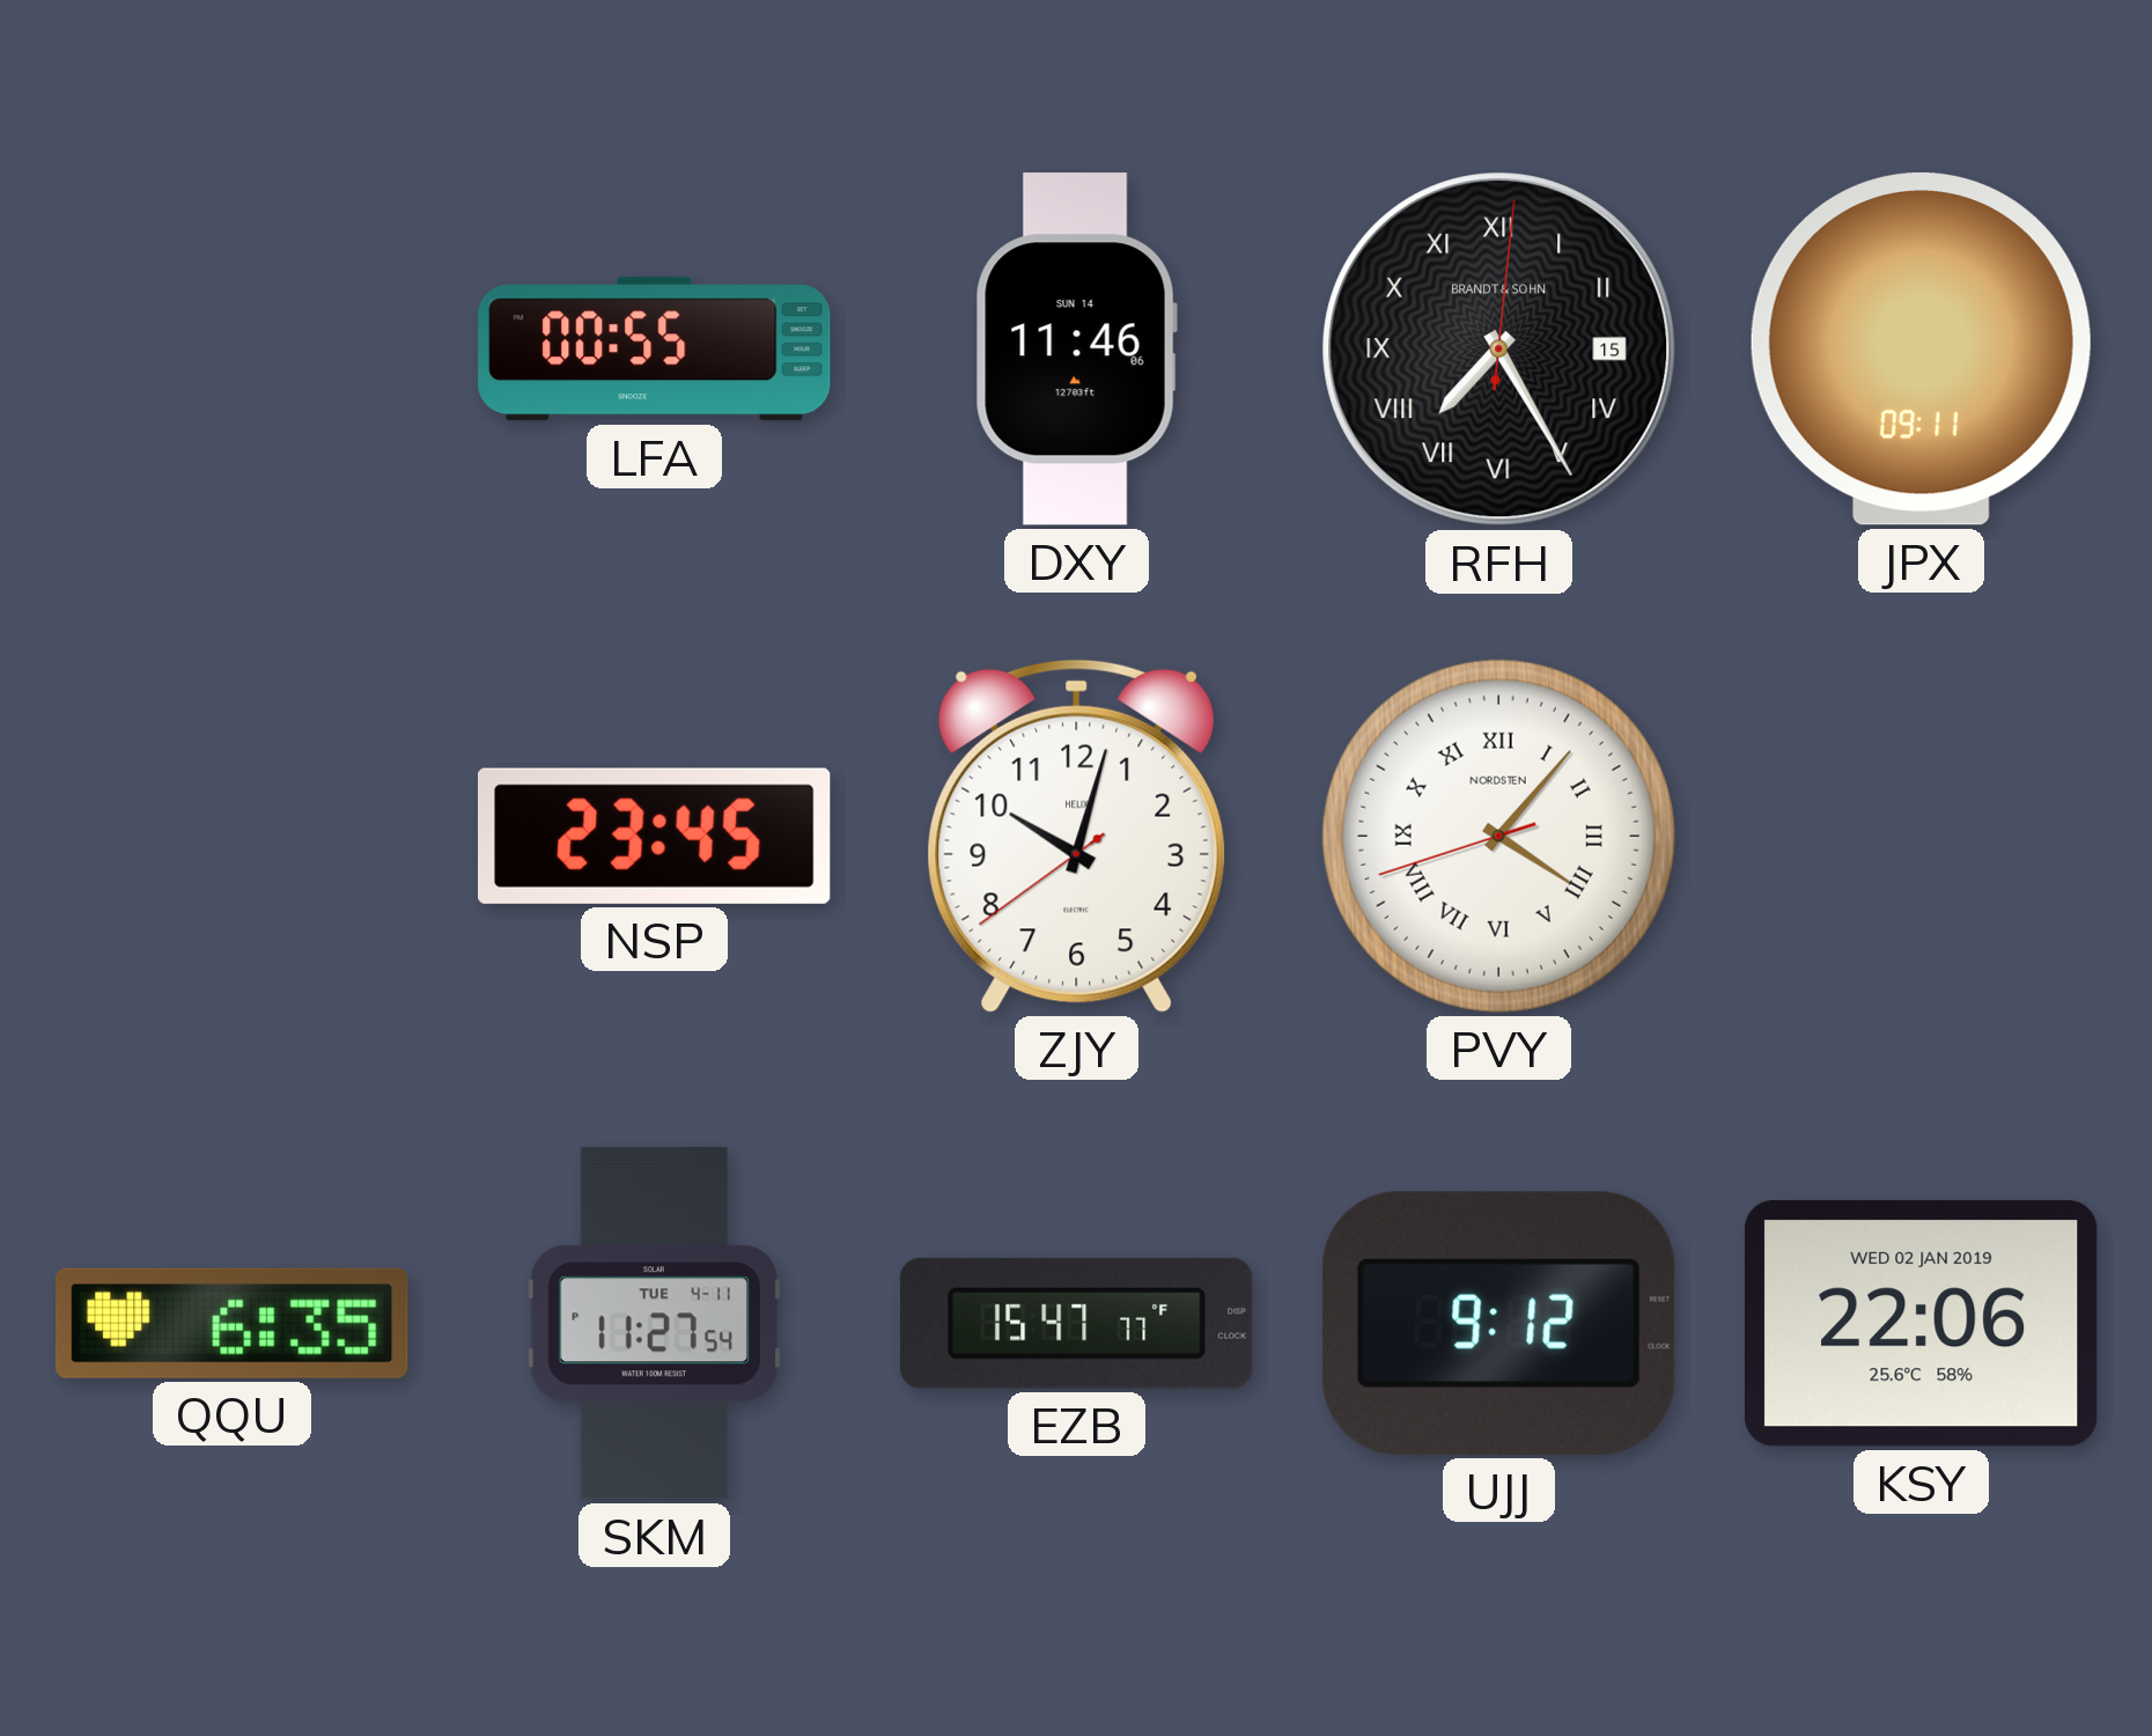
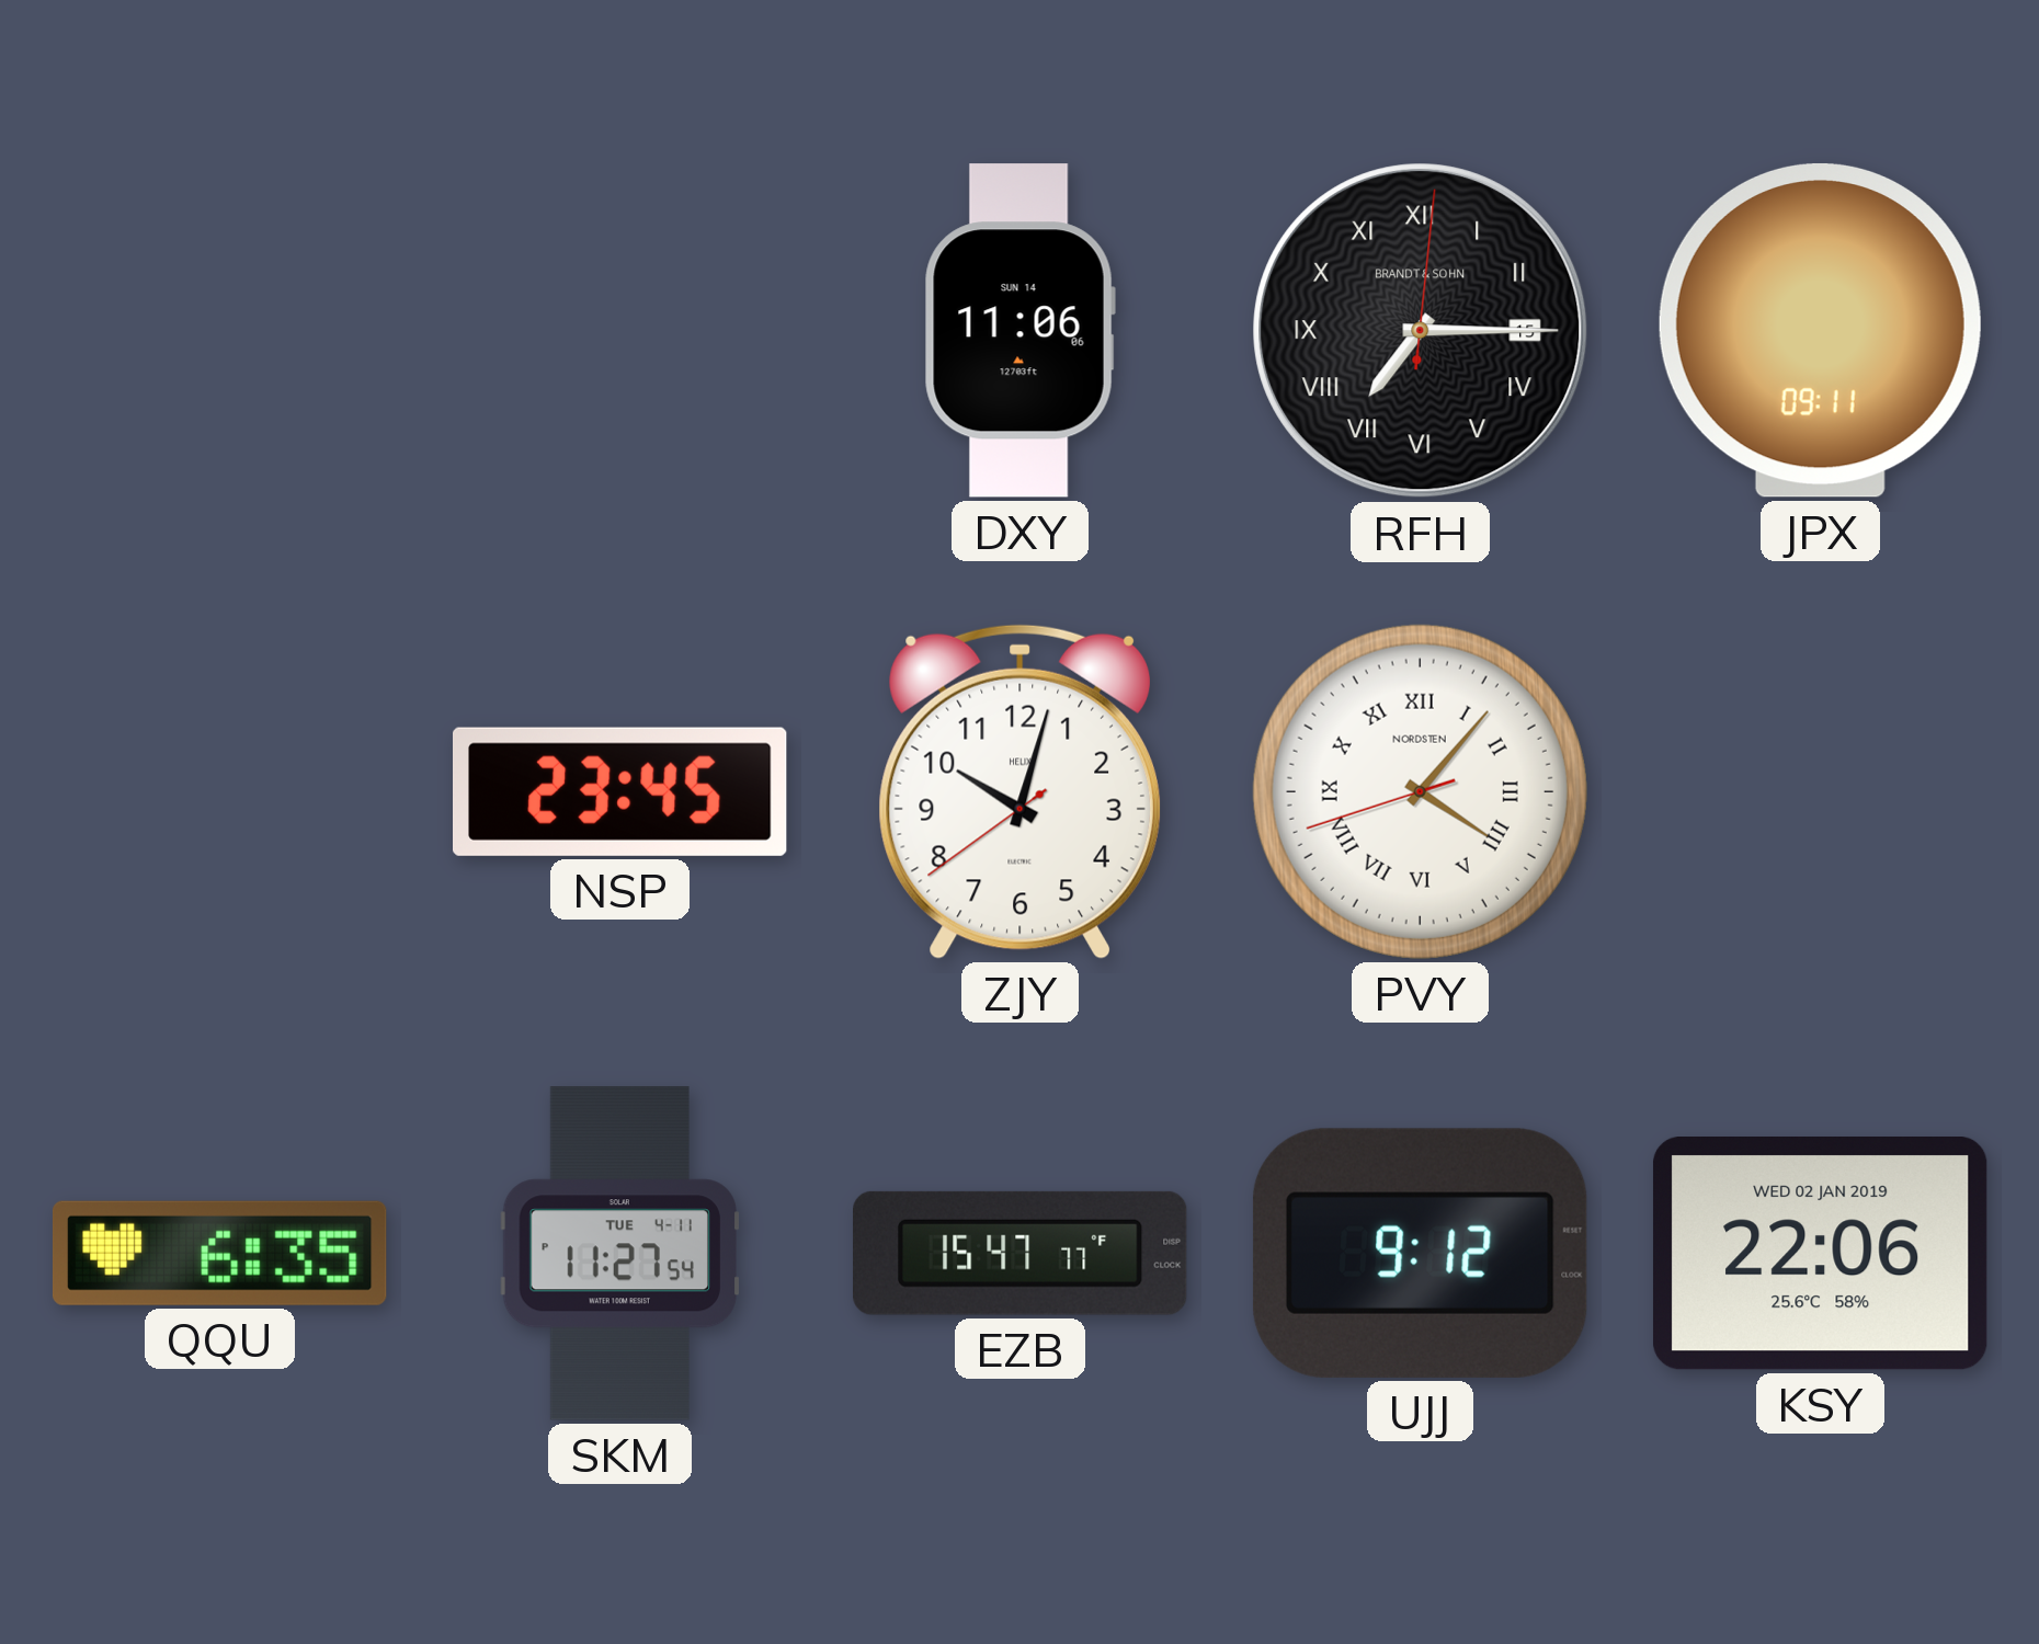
LFA: 00:55 -> none (655, 350)
DXY: 11:46 -> 11:06 (1019, 331)
RFH: 7:25 -> 7:15 (1421, 331)
